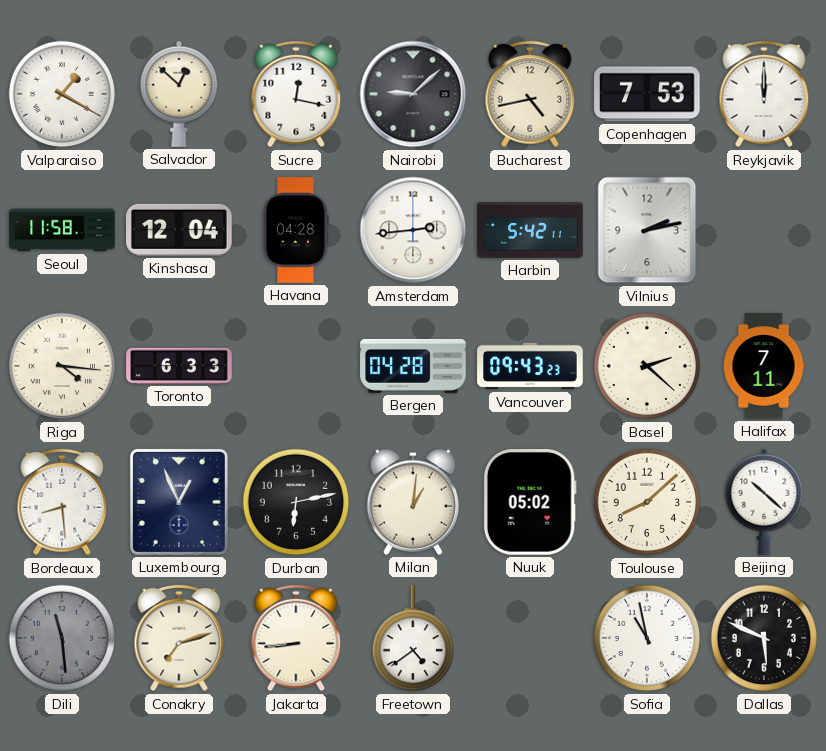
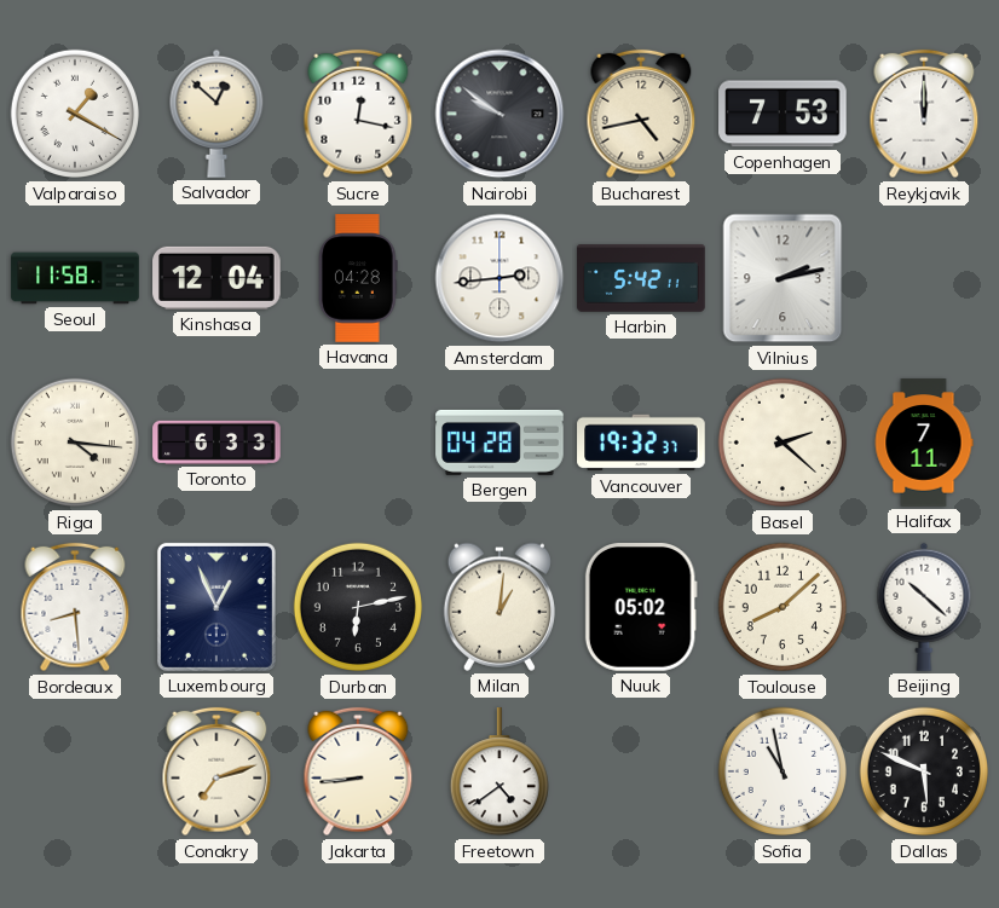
Nairobi: 9:08 -> 9:51 (500, 114)
Vancouver: 09:43 -> 19:32 (641, 443)
Dili: 11:29 -> none (62, 638)
